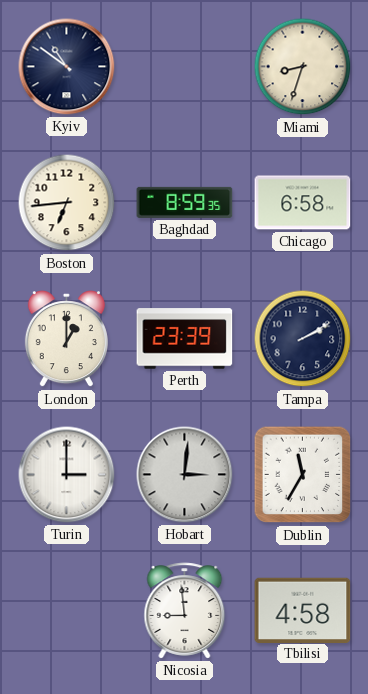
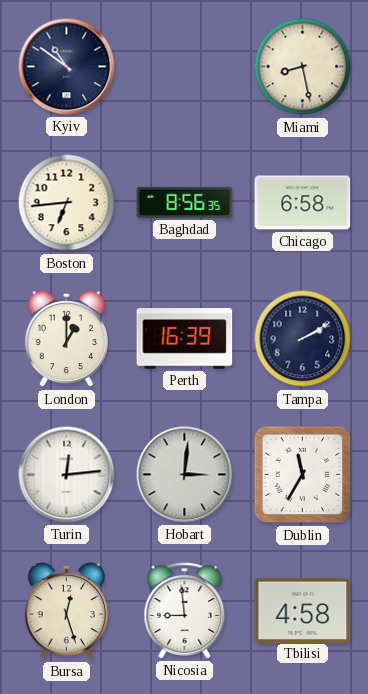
Miami: 8:33 -> 8:28 (303, 67)
Baghdad: 8:59 -> 8:56 (185, 202)
Perth: 23:39 -> 16:39 (185, 339)
Turin: 3:00 -> 12:14 (67, 475)
Bursa: none -> 12:27 (66, 611)
